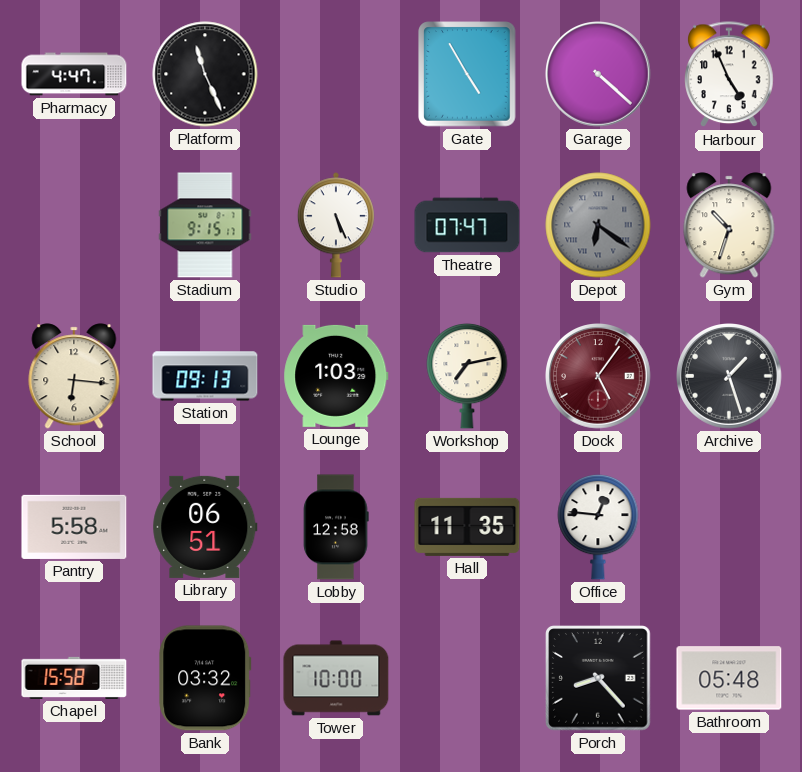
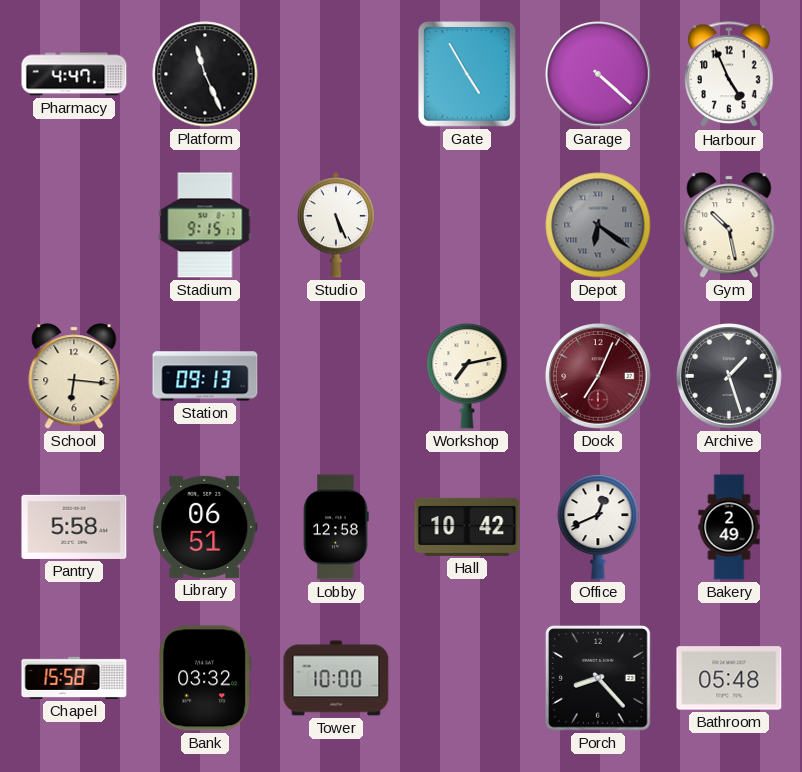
Theatre: 07:47 -> none (467, 225)
Gym: 10:33 -> 10:28 (729, 225)
Lounge: 1:03 -> none (336, 376)
Dock: 5:06 -> 7:04 (599, 377)
Hall: 11:35 -> 10:42 (467, 527)
Office: 12:46 -> 12:41 (598, 527)
Bakery: none -> 2:49 (729, 527)
